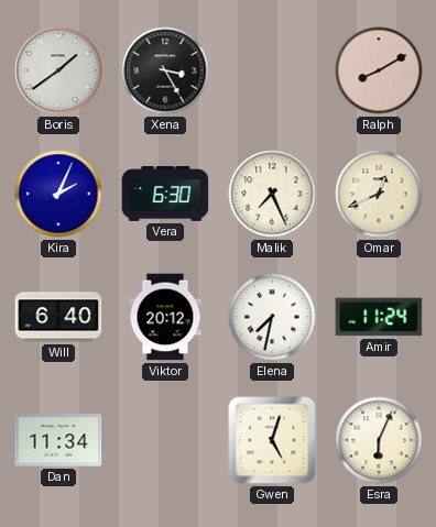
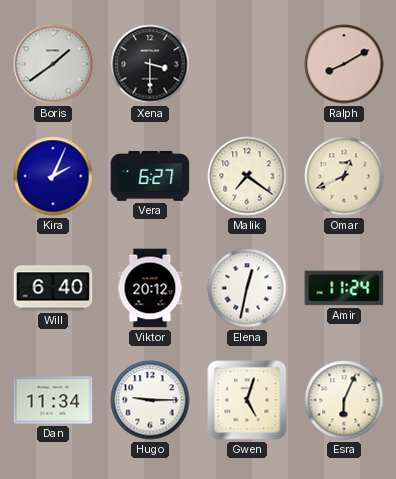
Xena: 3:25 -> 3:30 (150, 64)
Vera: 6:30 -> 6:27 (150, 177)
Malik: 7:26 -> 7:21 (247, 176)
Elena: 7:32 -> 12:32 (247, 288)
Hugo: none -> 9:15 (150, 400)
